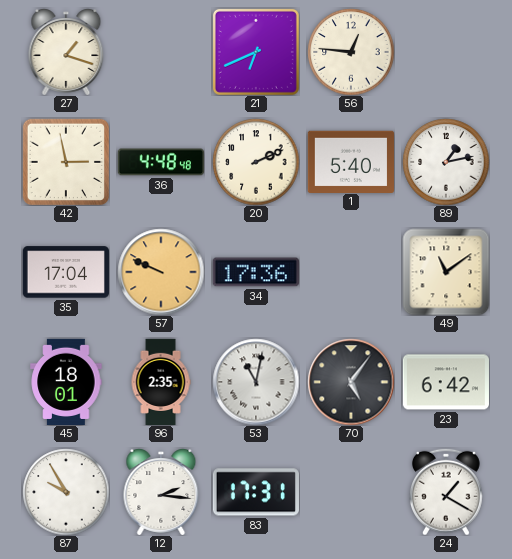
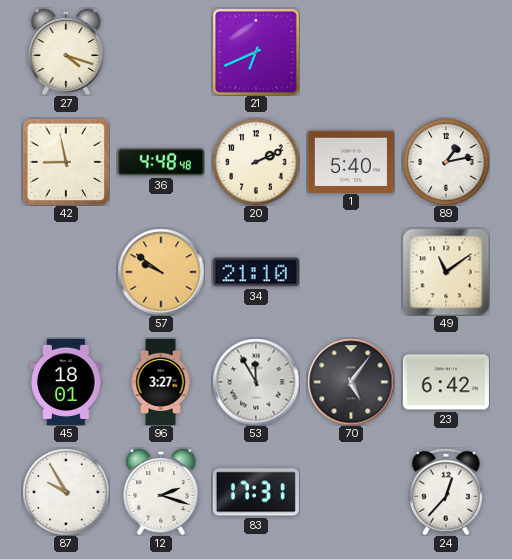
27: 1:18 -> 4:18 (66, 52)
56: 12:46 -> none (351, 52)
42: 2:58 -> 8:58 (65, 161)
35: 17:04 -> none (66, 272)
57: 9:49 -> 9:51 (161, 272)
34: 17:36 -> 21:10 (256, 272)
96: 2:35 -> 3:27 (161, 381)
53: 11:02 -> 11:55 (256, 382)
12: 2:16 -> 2:18 (161, 492)
24: 1:20 -> 12:37 (446, 492)
